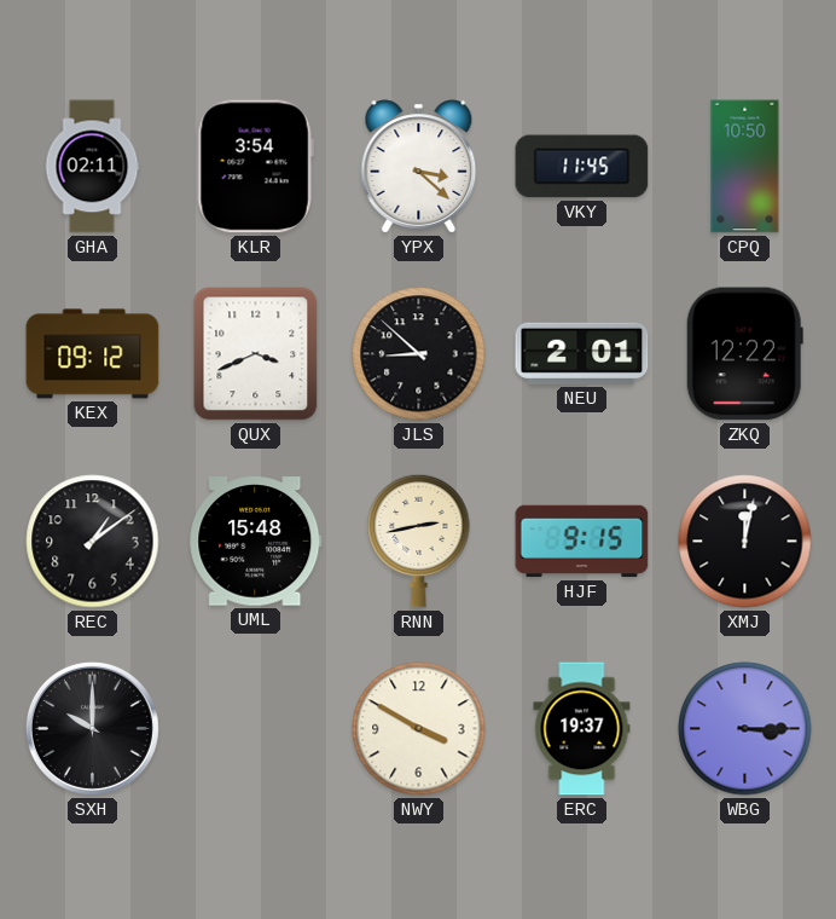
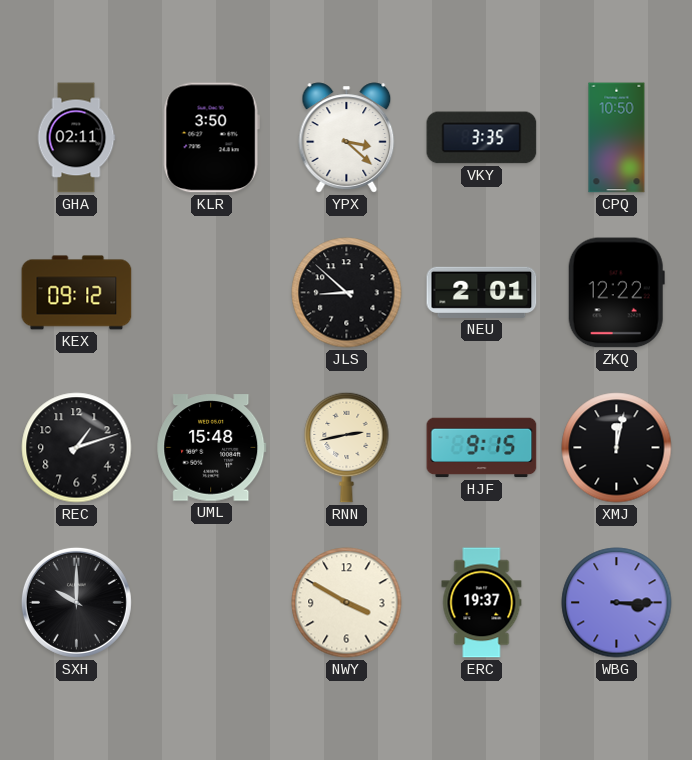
KLR: 3:54 -> 3:50 (211, 138)
VKY: 11:45 -> 3:35 (482, 138)
QUX: 3:41 -> none (256, 354)
REC: 1:09 -> 1:12 (77, 448)
